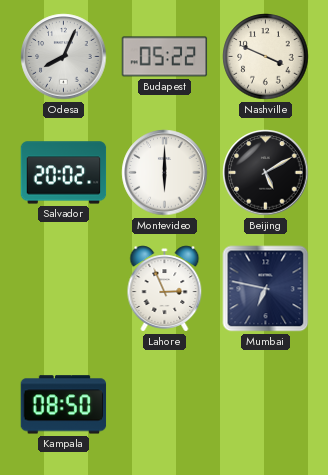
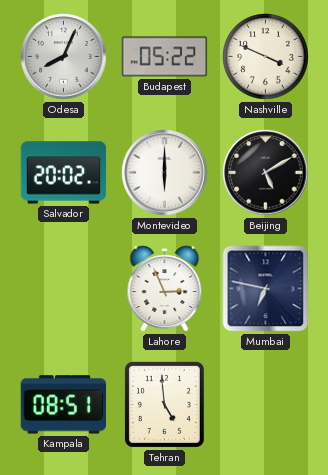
Kampala: 08:50 -> 08:51 (64, 405)
Tehran: none -> 4:59 (164, 404)
